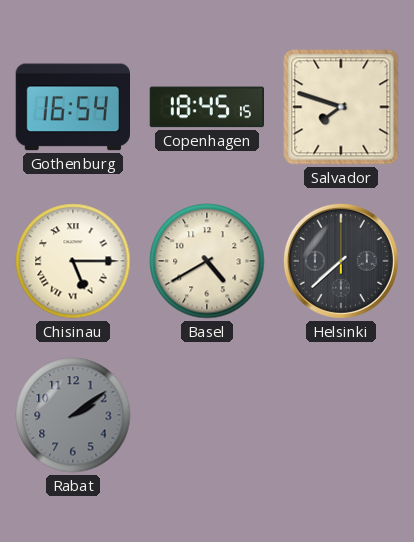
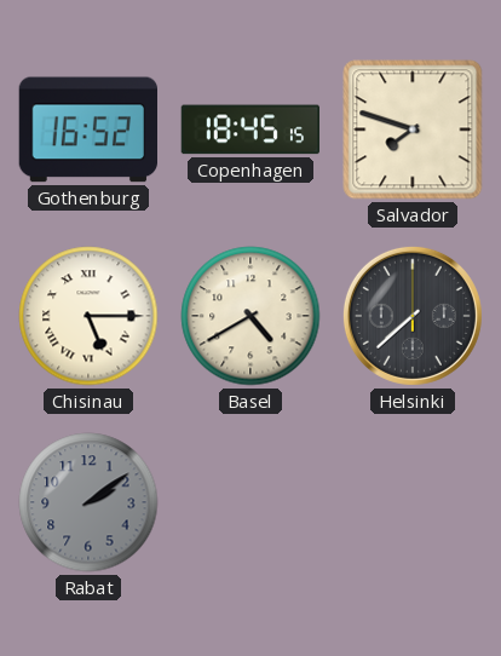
Gothenburg: 16:54 -> 16:52 (87, 130)
